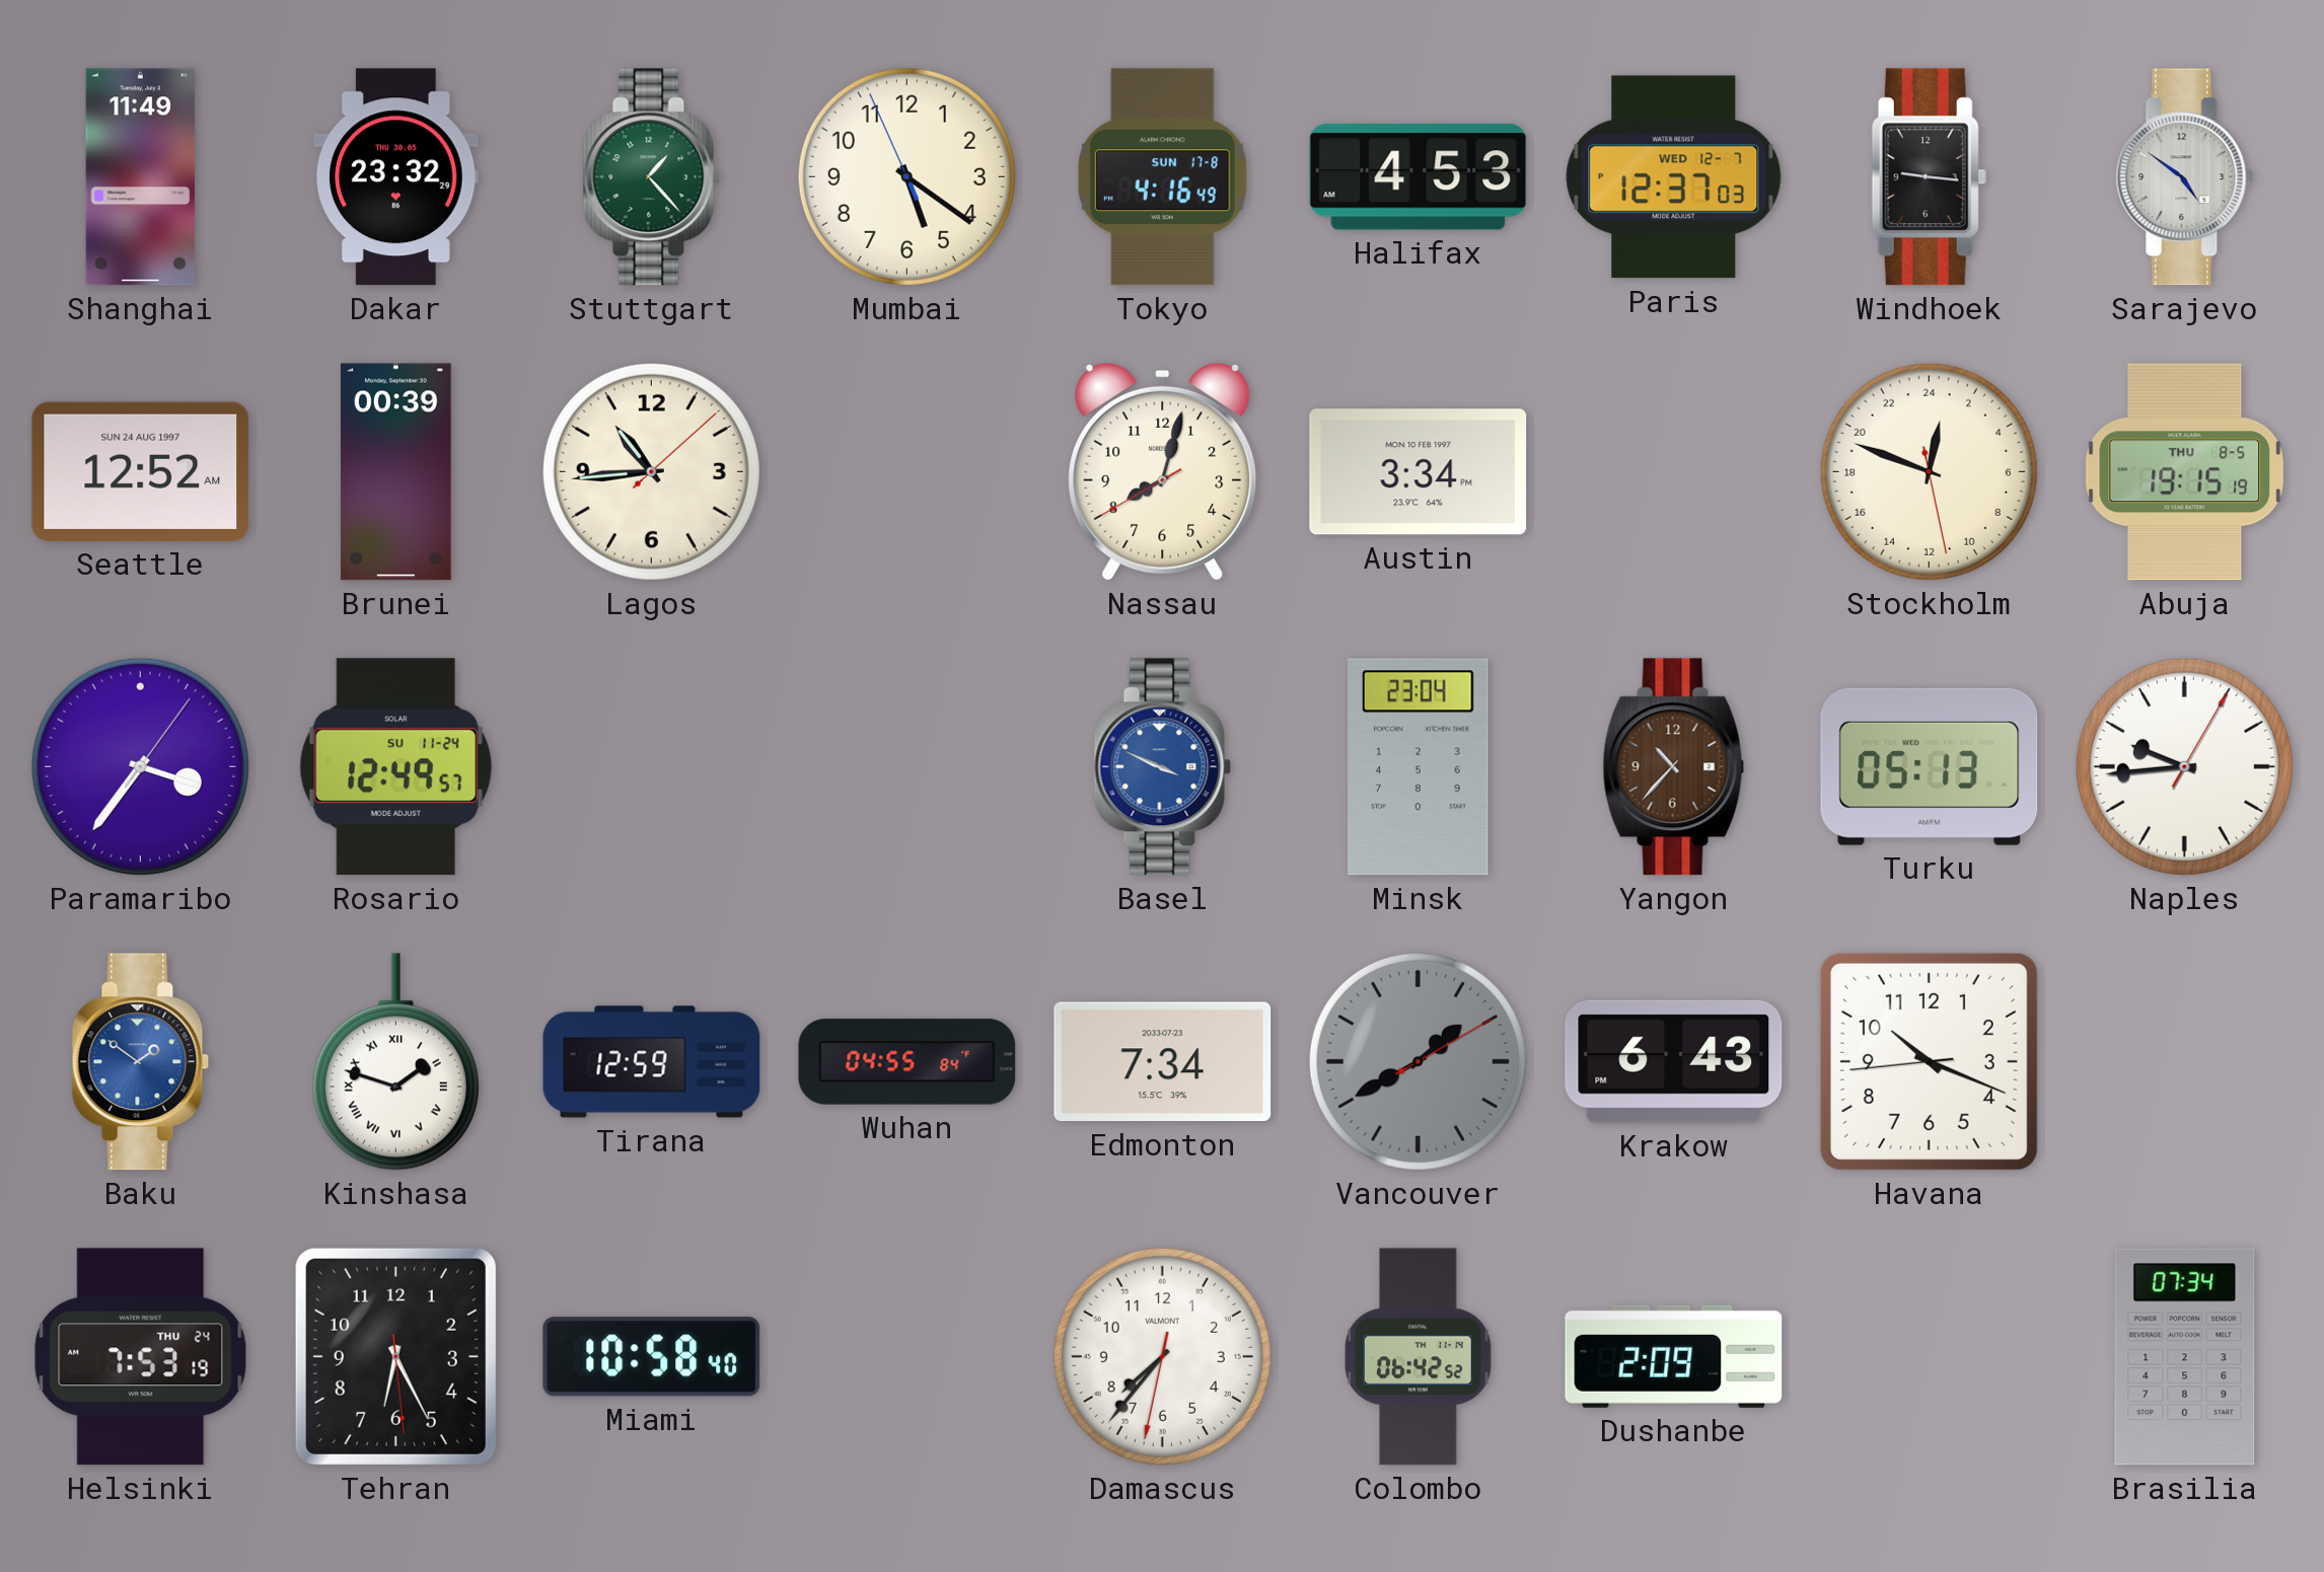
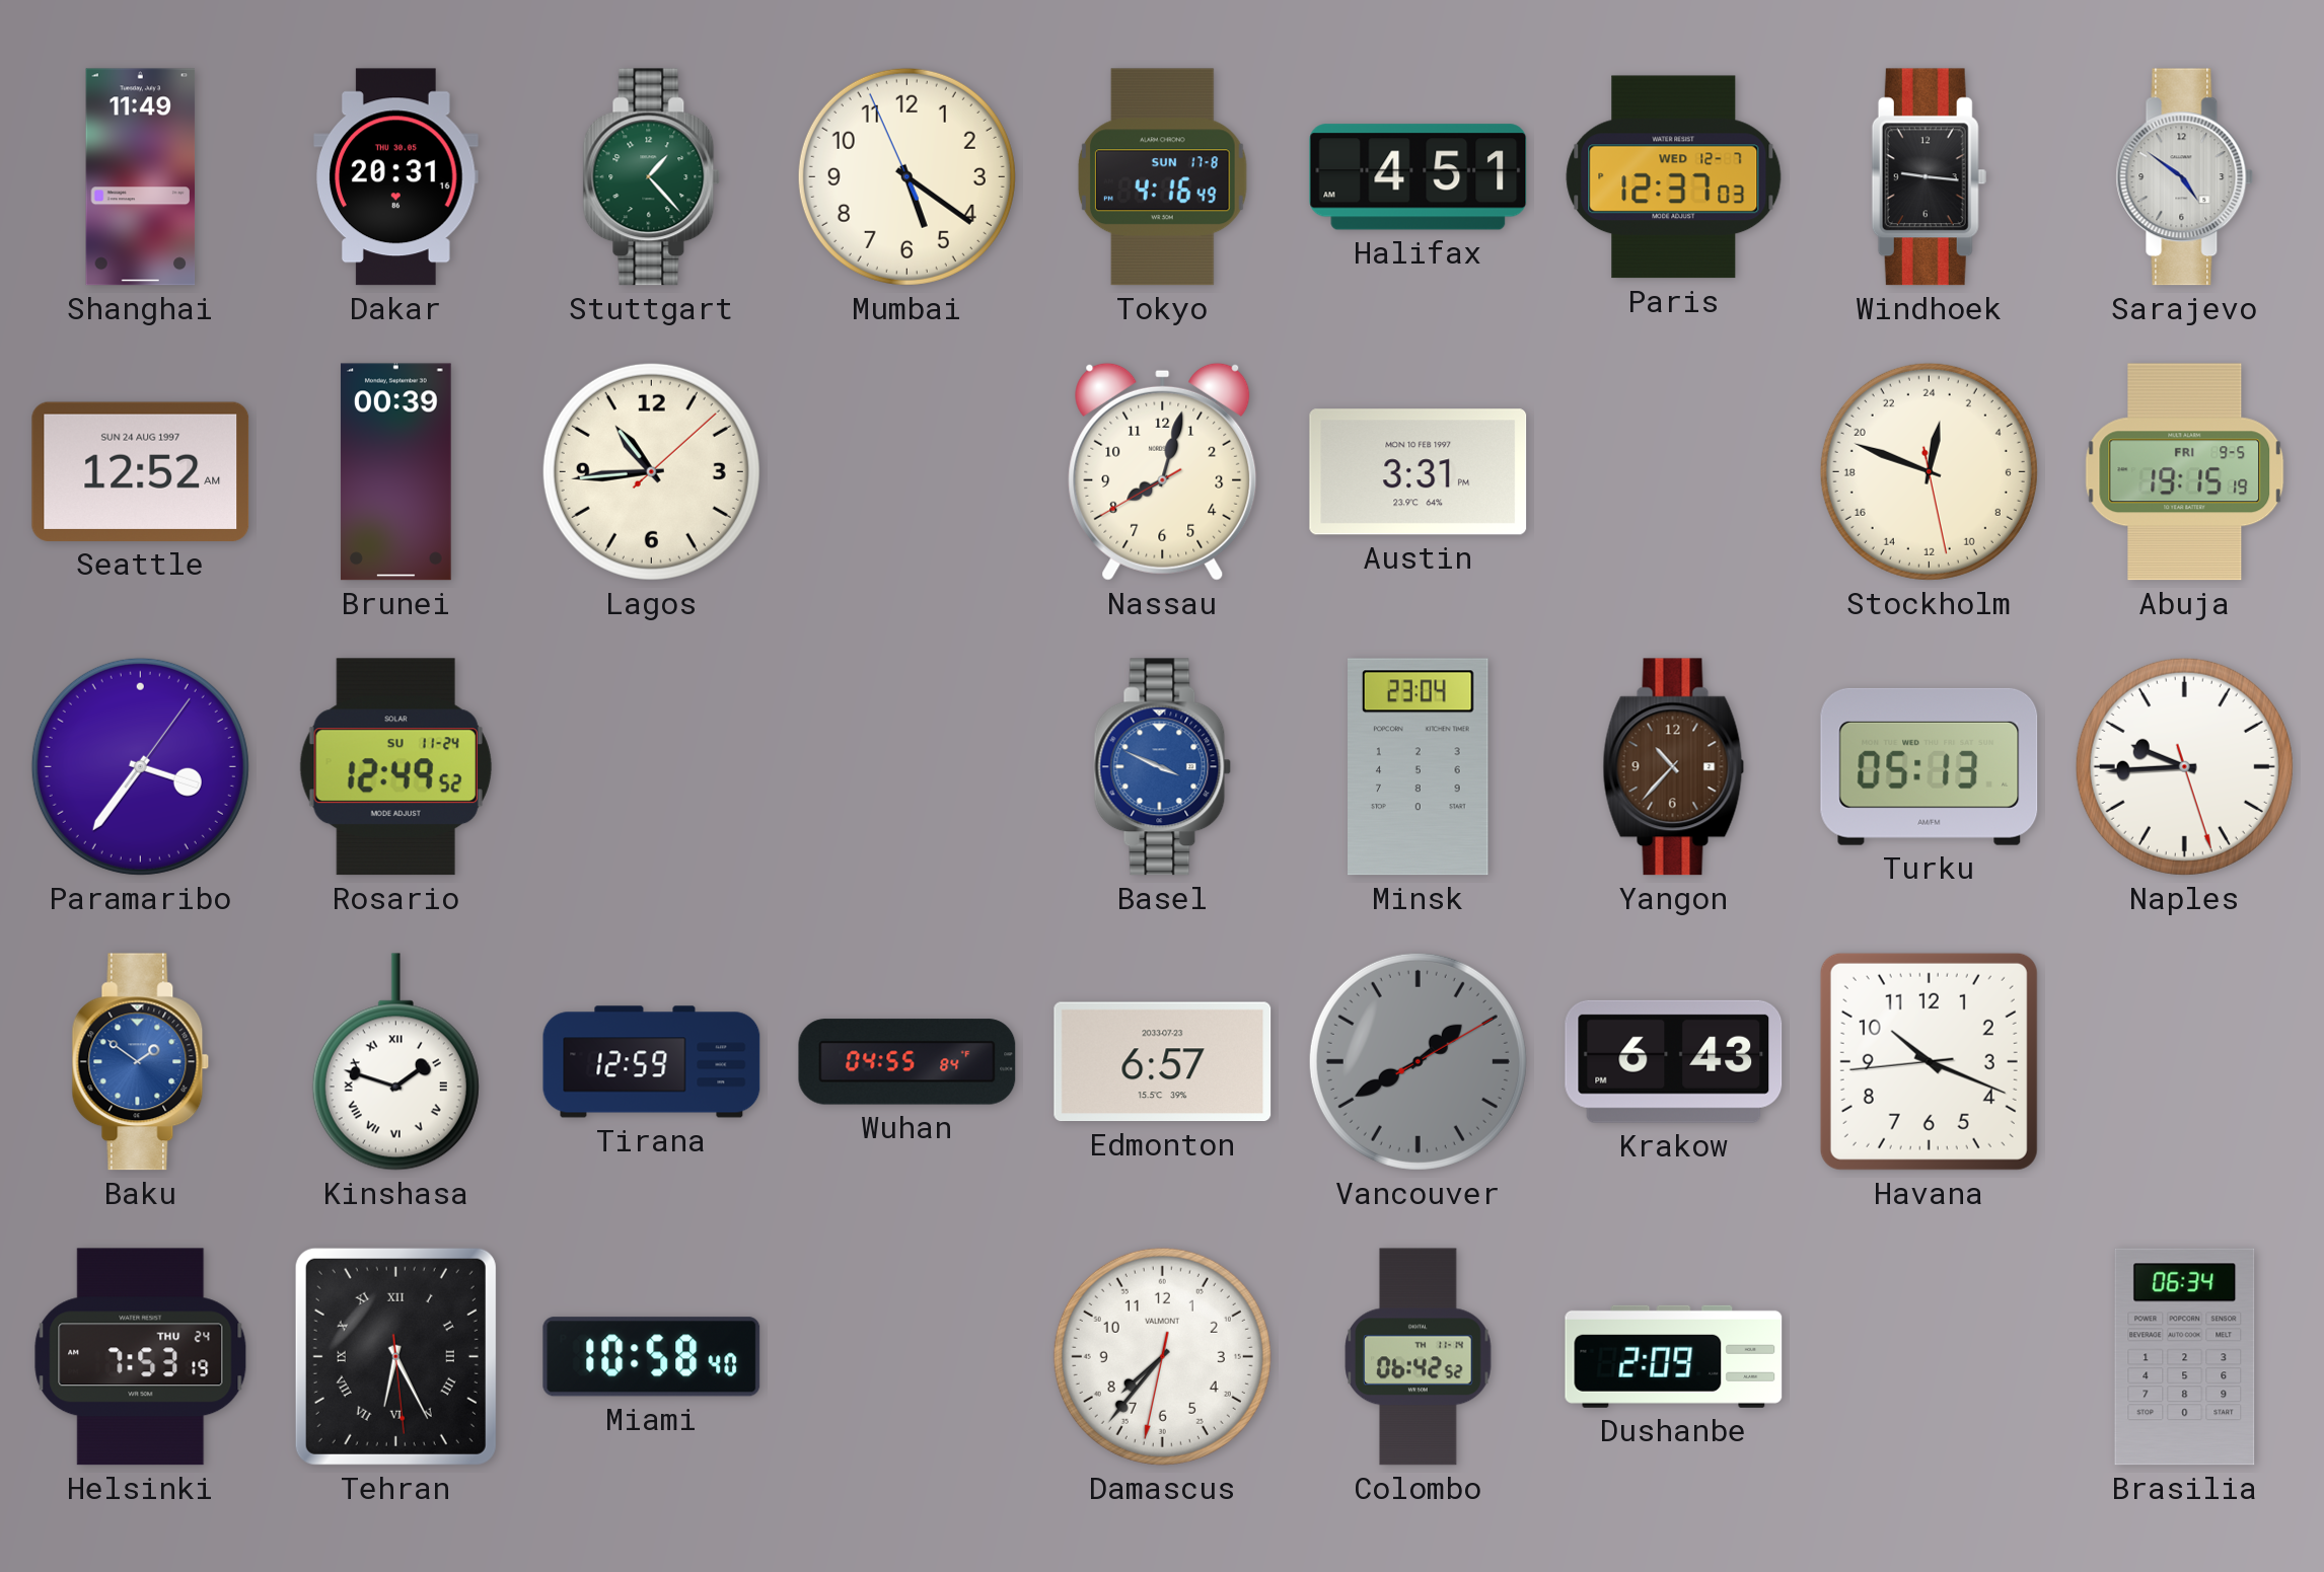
Dakar: 23:32 -> 20:31 (396, 177)
Halifax: 4:53 -> 4:51 (1419, 177)
Austin: 3:34 -> 3:31 (1419, 472)
Abuja date: THU 8-5 -> FRI 9-5 (2185, 472)
Rosario: 12:49:57 -> 12:49:52 (395, 767)
Naples: 9:44:05 -> 9:44:27 (2184, 766)
Edmonton: 7:34 -> 6:57 (1163, 1062)
Tehran numerals: Arabic -> Roman (395, 1356)
Brasilia: 07:34 -> 06:34 (2185, 1357)
